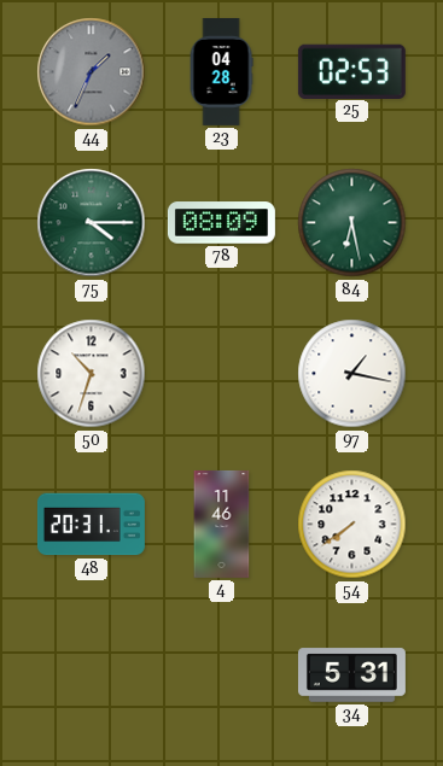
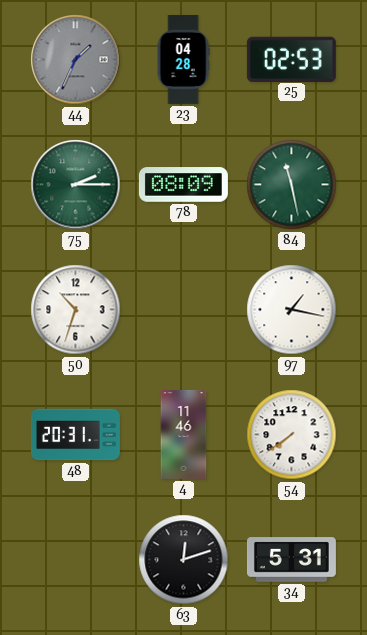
75: 4:15 -> 2:15 (76, 185)
84: 6:28 -> 11:28 (292, 185)
63: none -> 12:12 (184, 560)
